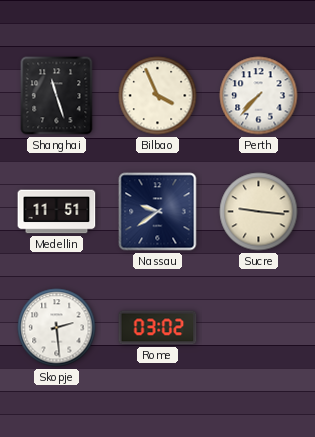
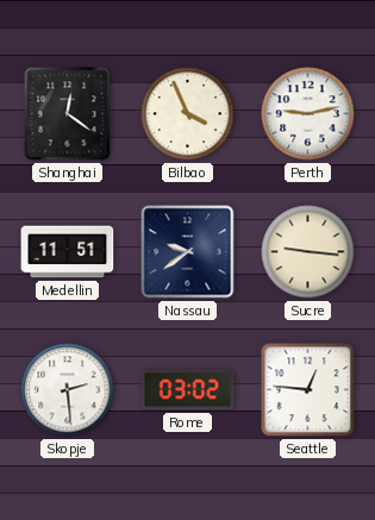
Shanghai: 11:27 -> 12:21 (68, 114)
Perth: 7:37 -> 9:13 (308, 114)
Seattle: none -> 12:46 (308, 390)
